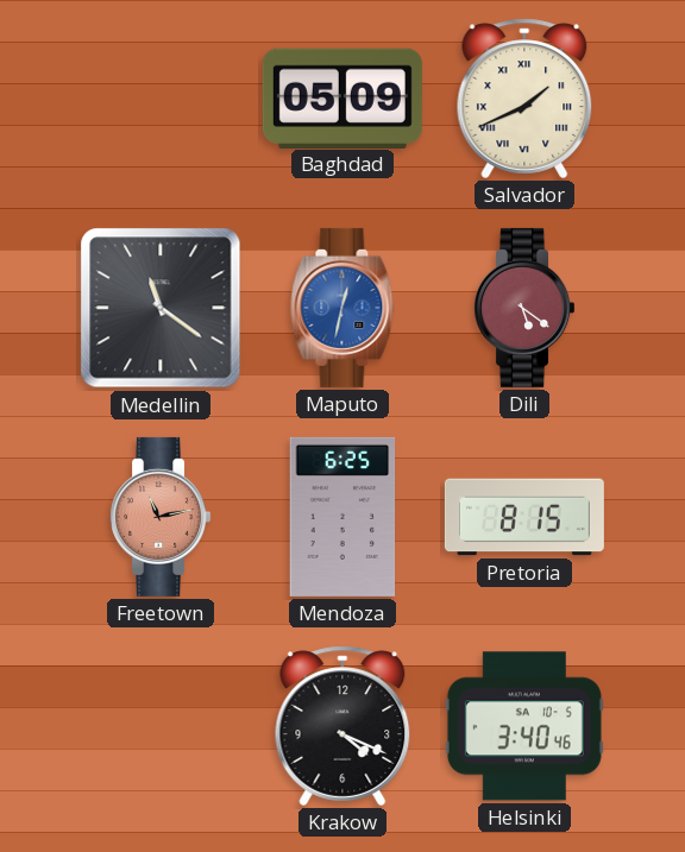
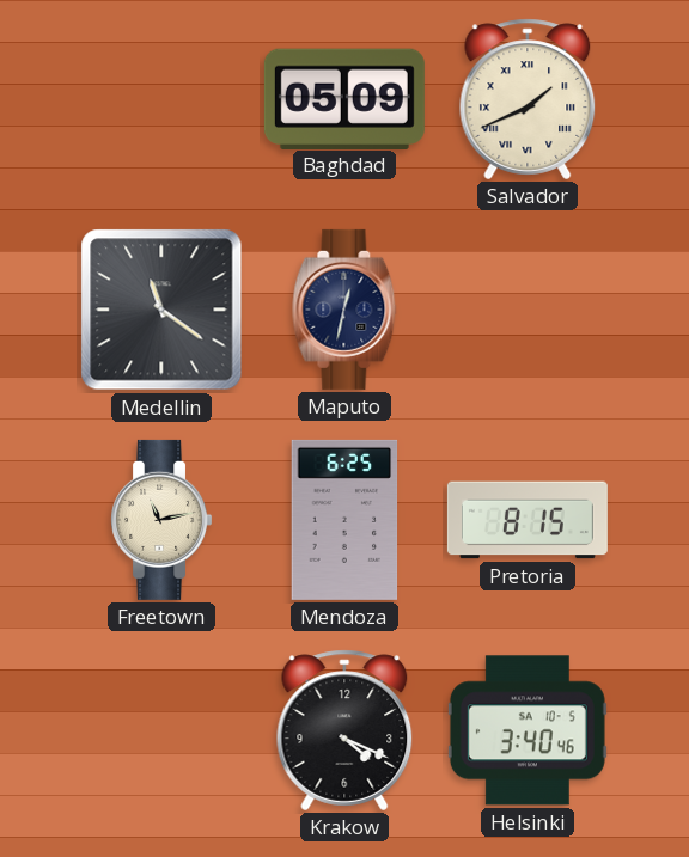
Maputo dial: blue -> navy (344, 310)
Dili: 5:21 -> none (524, 308)
Freetown dial: salmon -> cream (161, 520)
